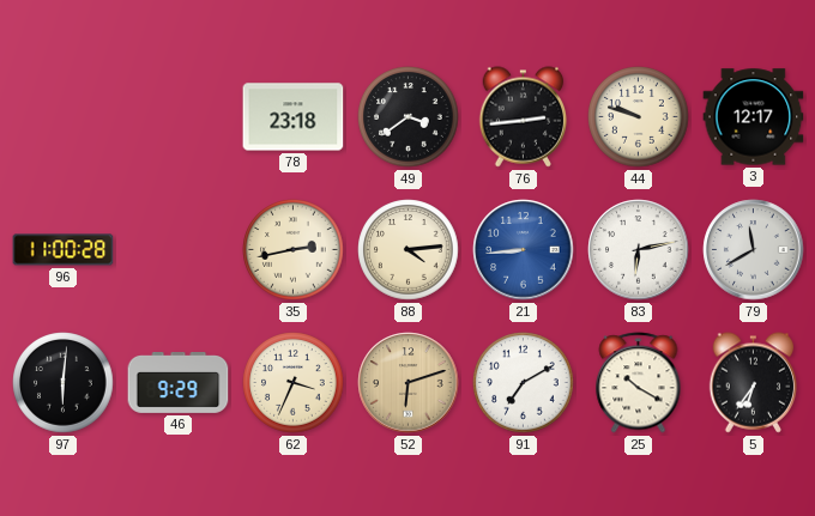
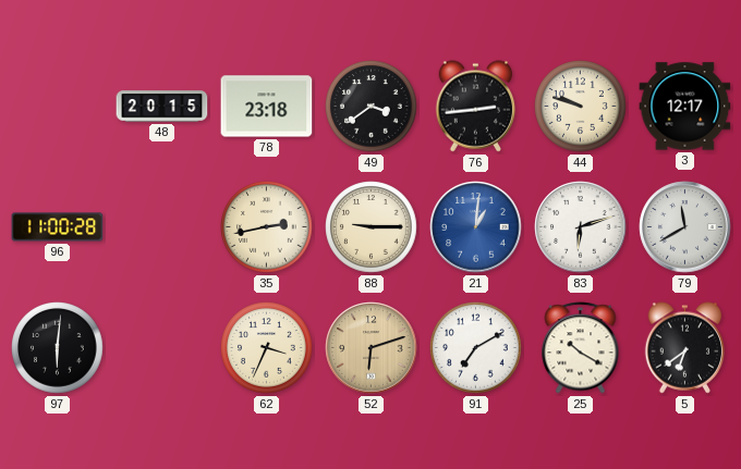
48: none -> 20:15 (162, 107)
88: 4:14 -> 9:15 (372, 227)
21: 8:44 -> 1:01 (476, 227)
83: 6:13 -> 6:12 (581, 227)
46: 9:29 -> none (179, 383)
5: 6:36 -> 6:39 (685, 348)
